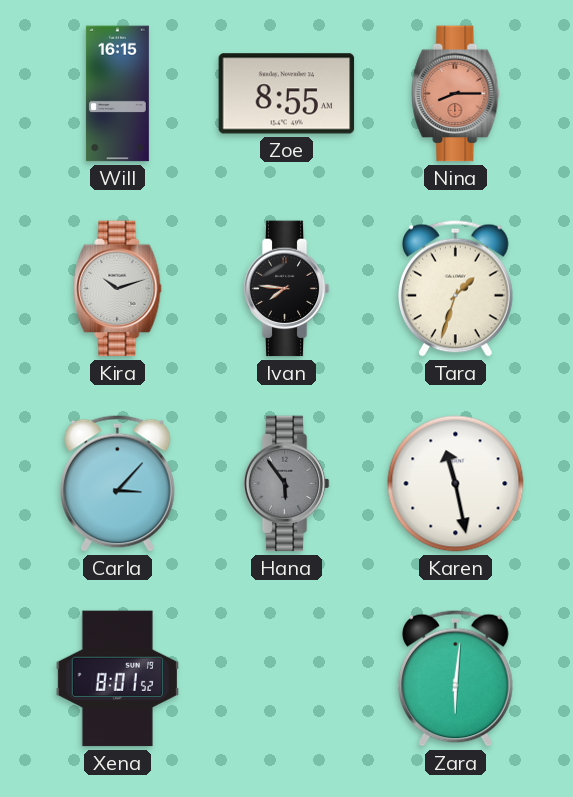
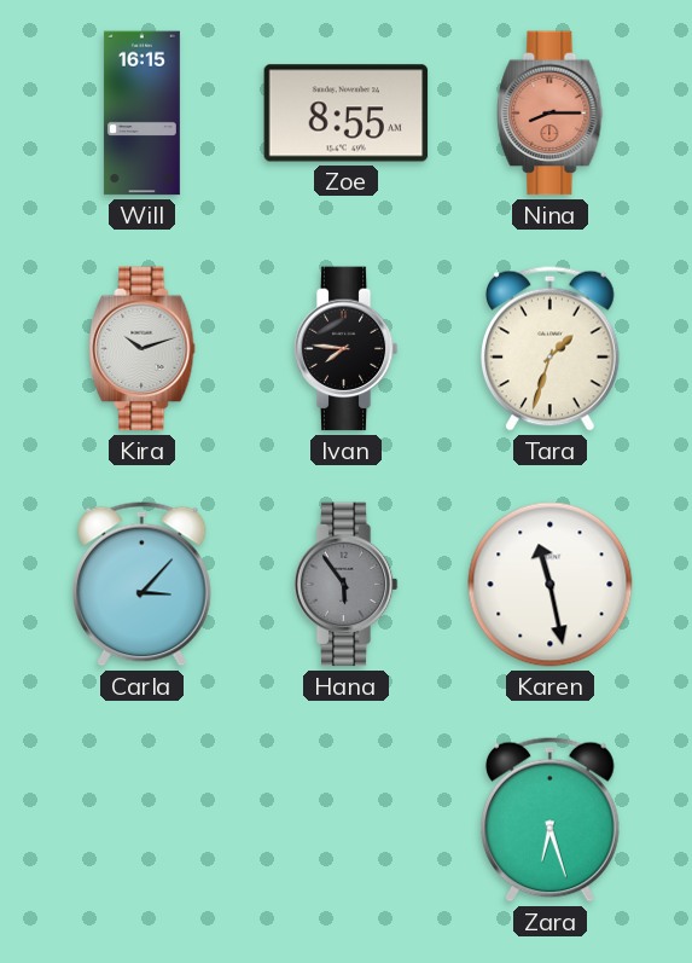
Xena: 8:01 -> none (117, 679)
Zara: 6:01 -> 6:27 (551, 819)
